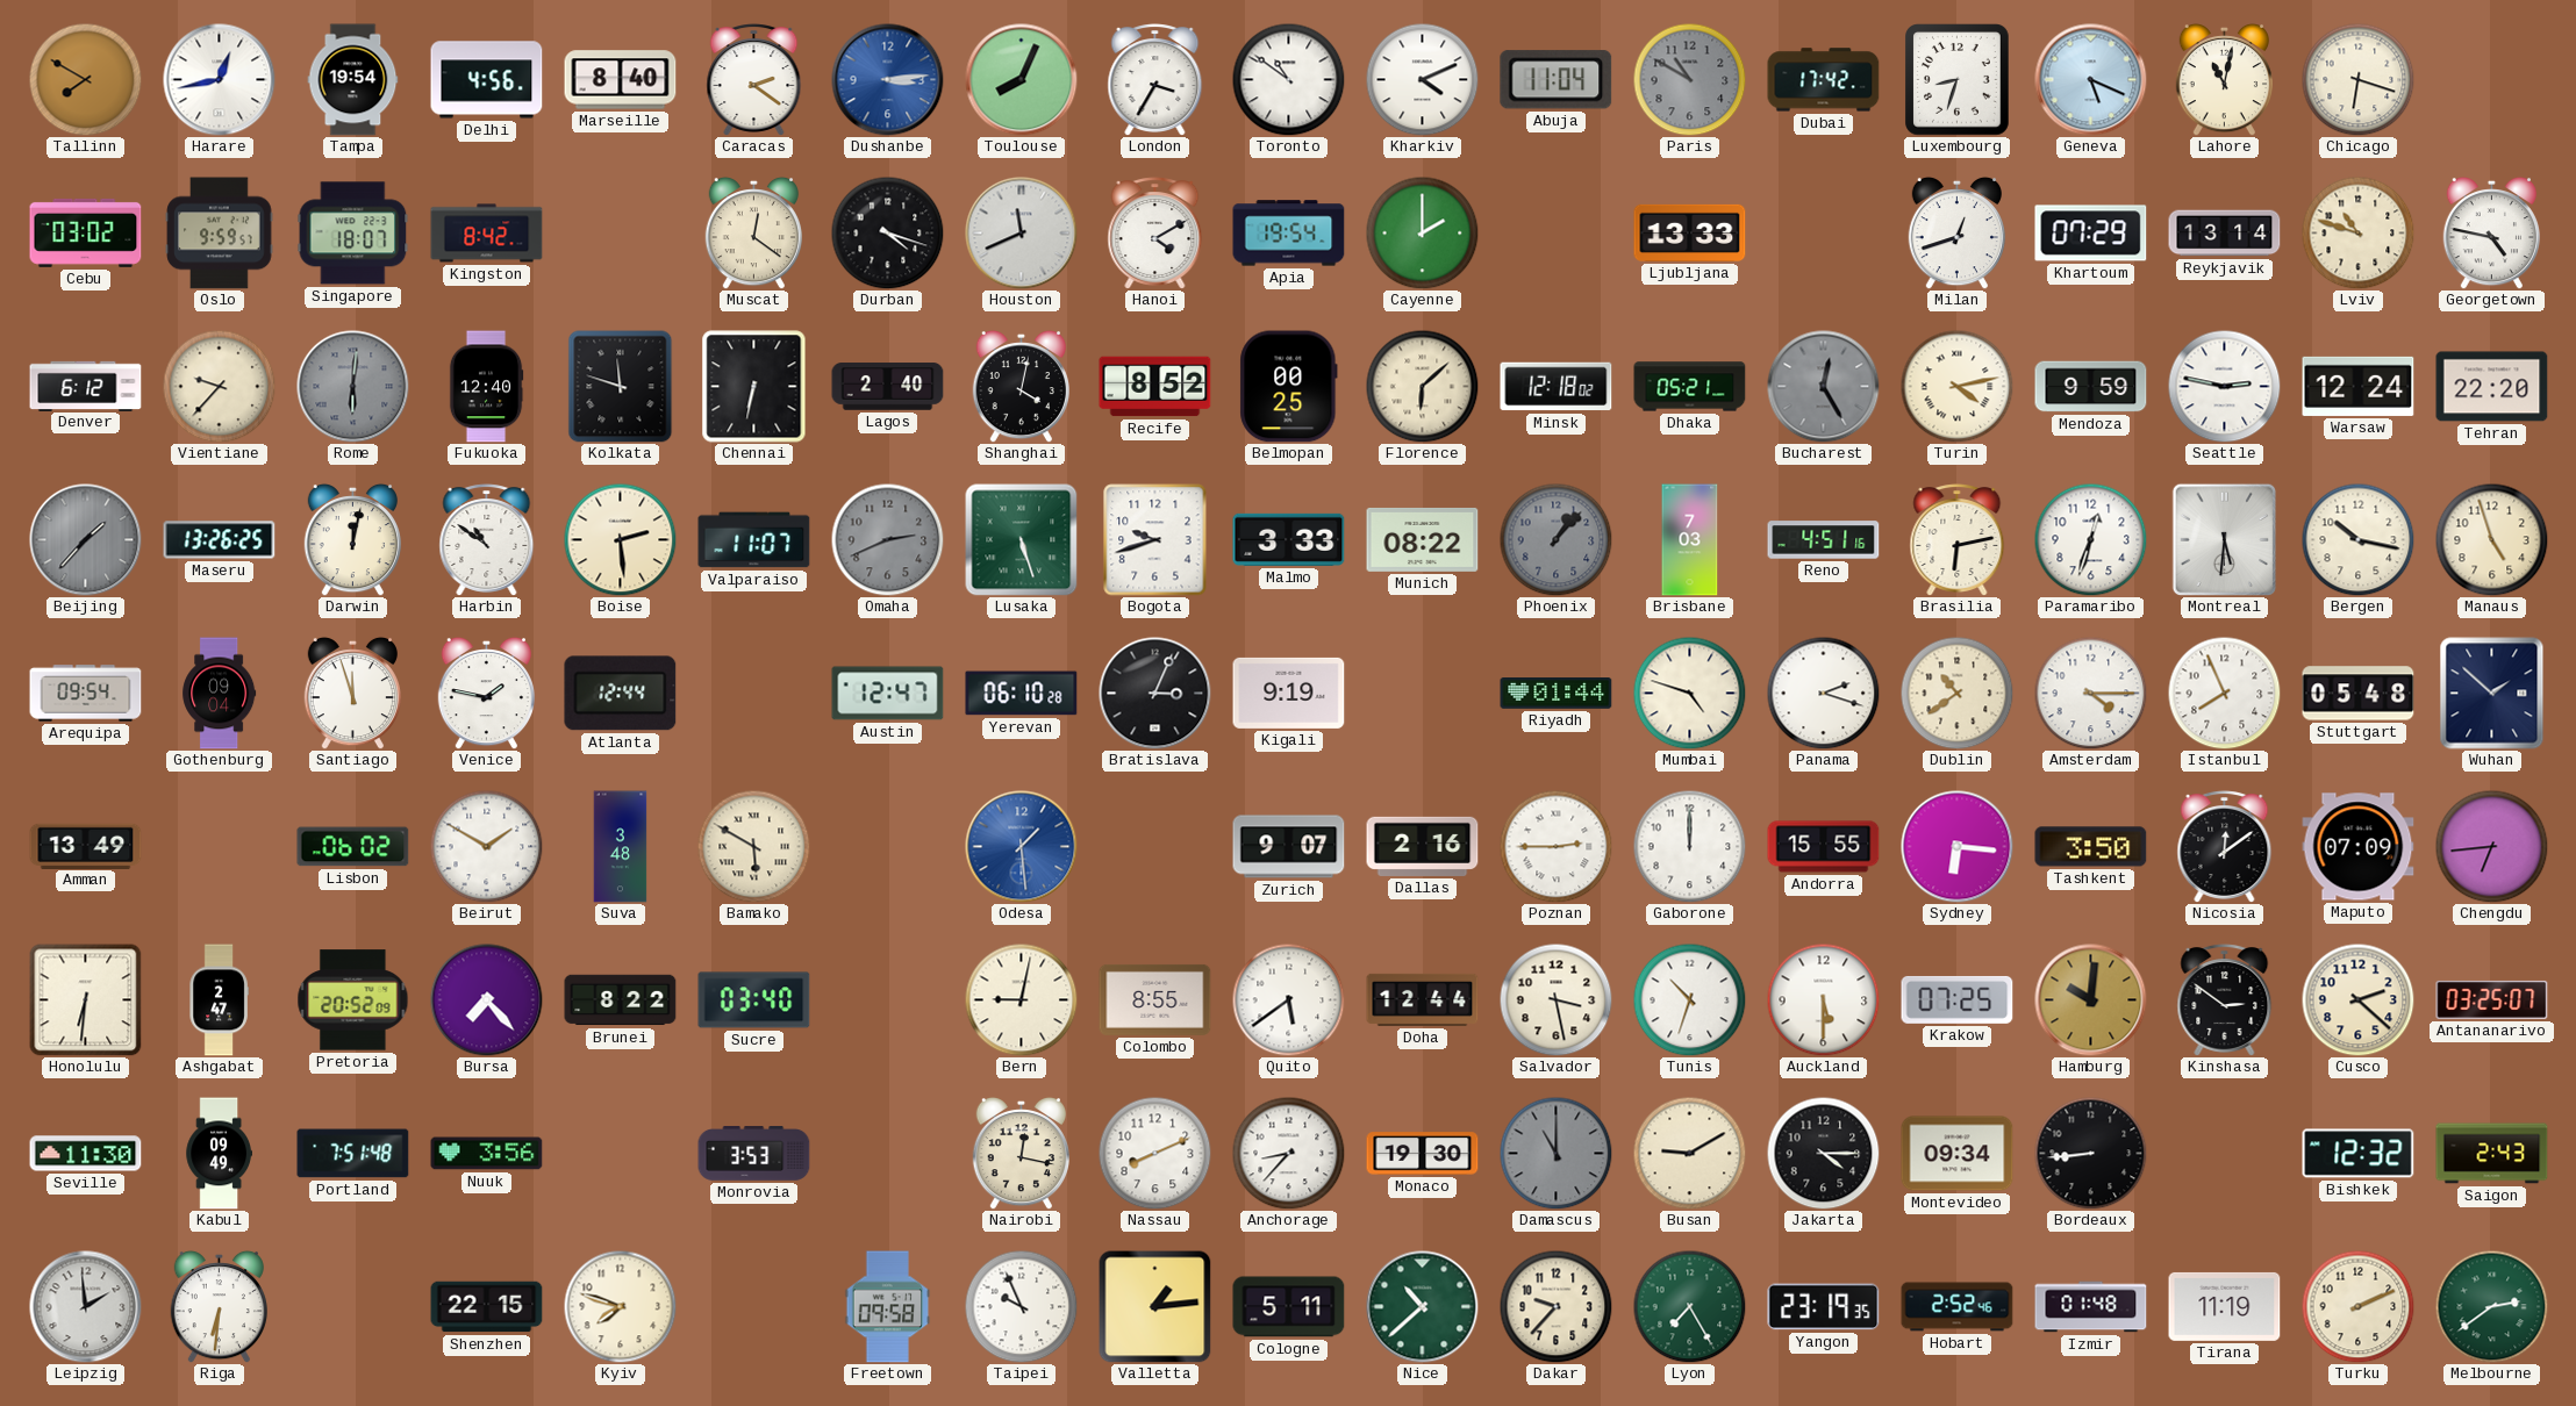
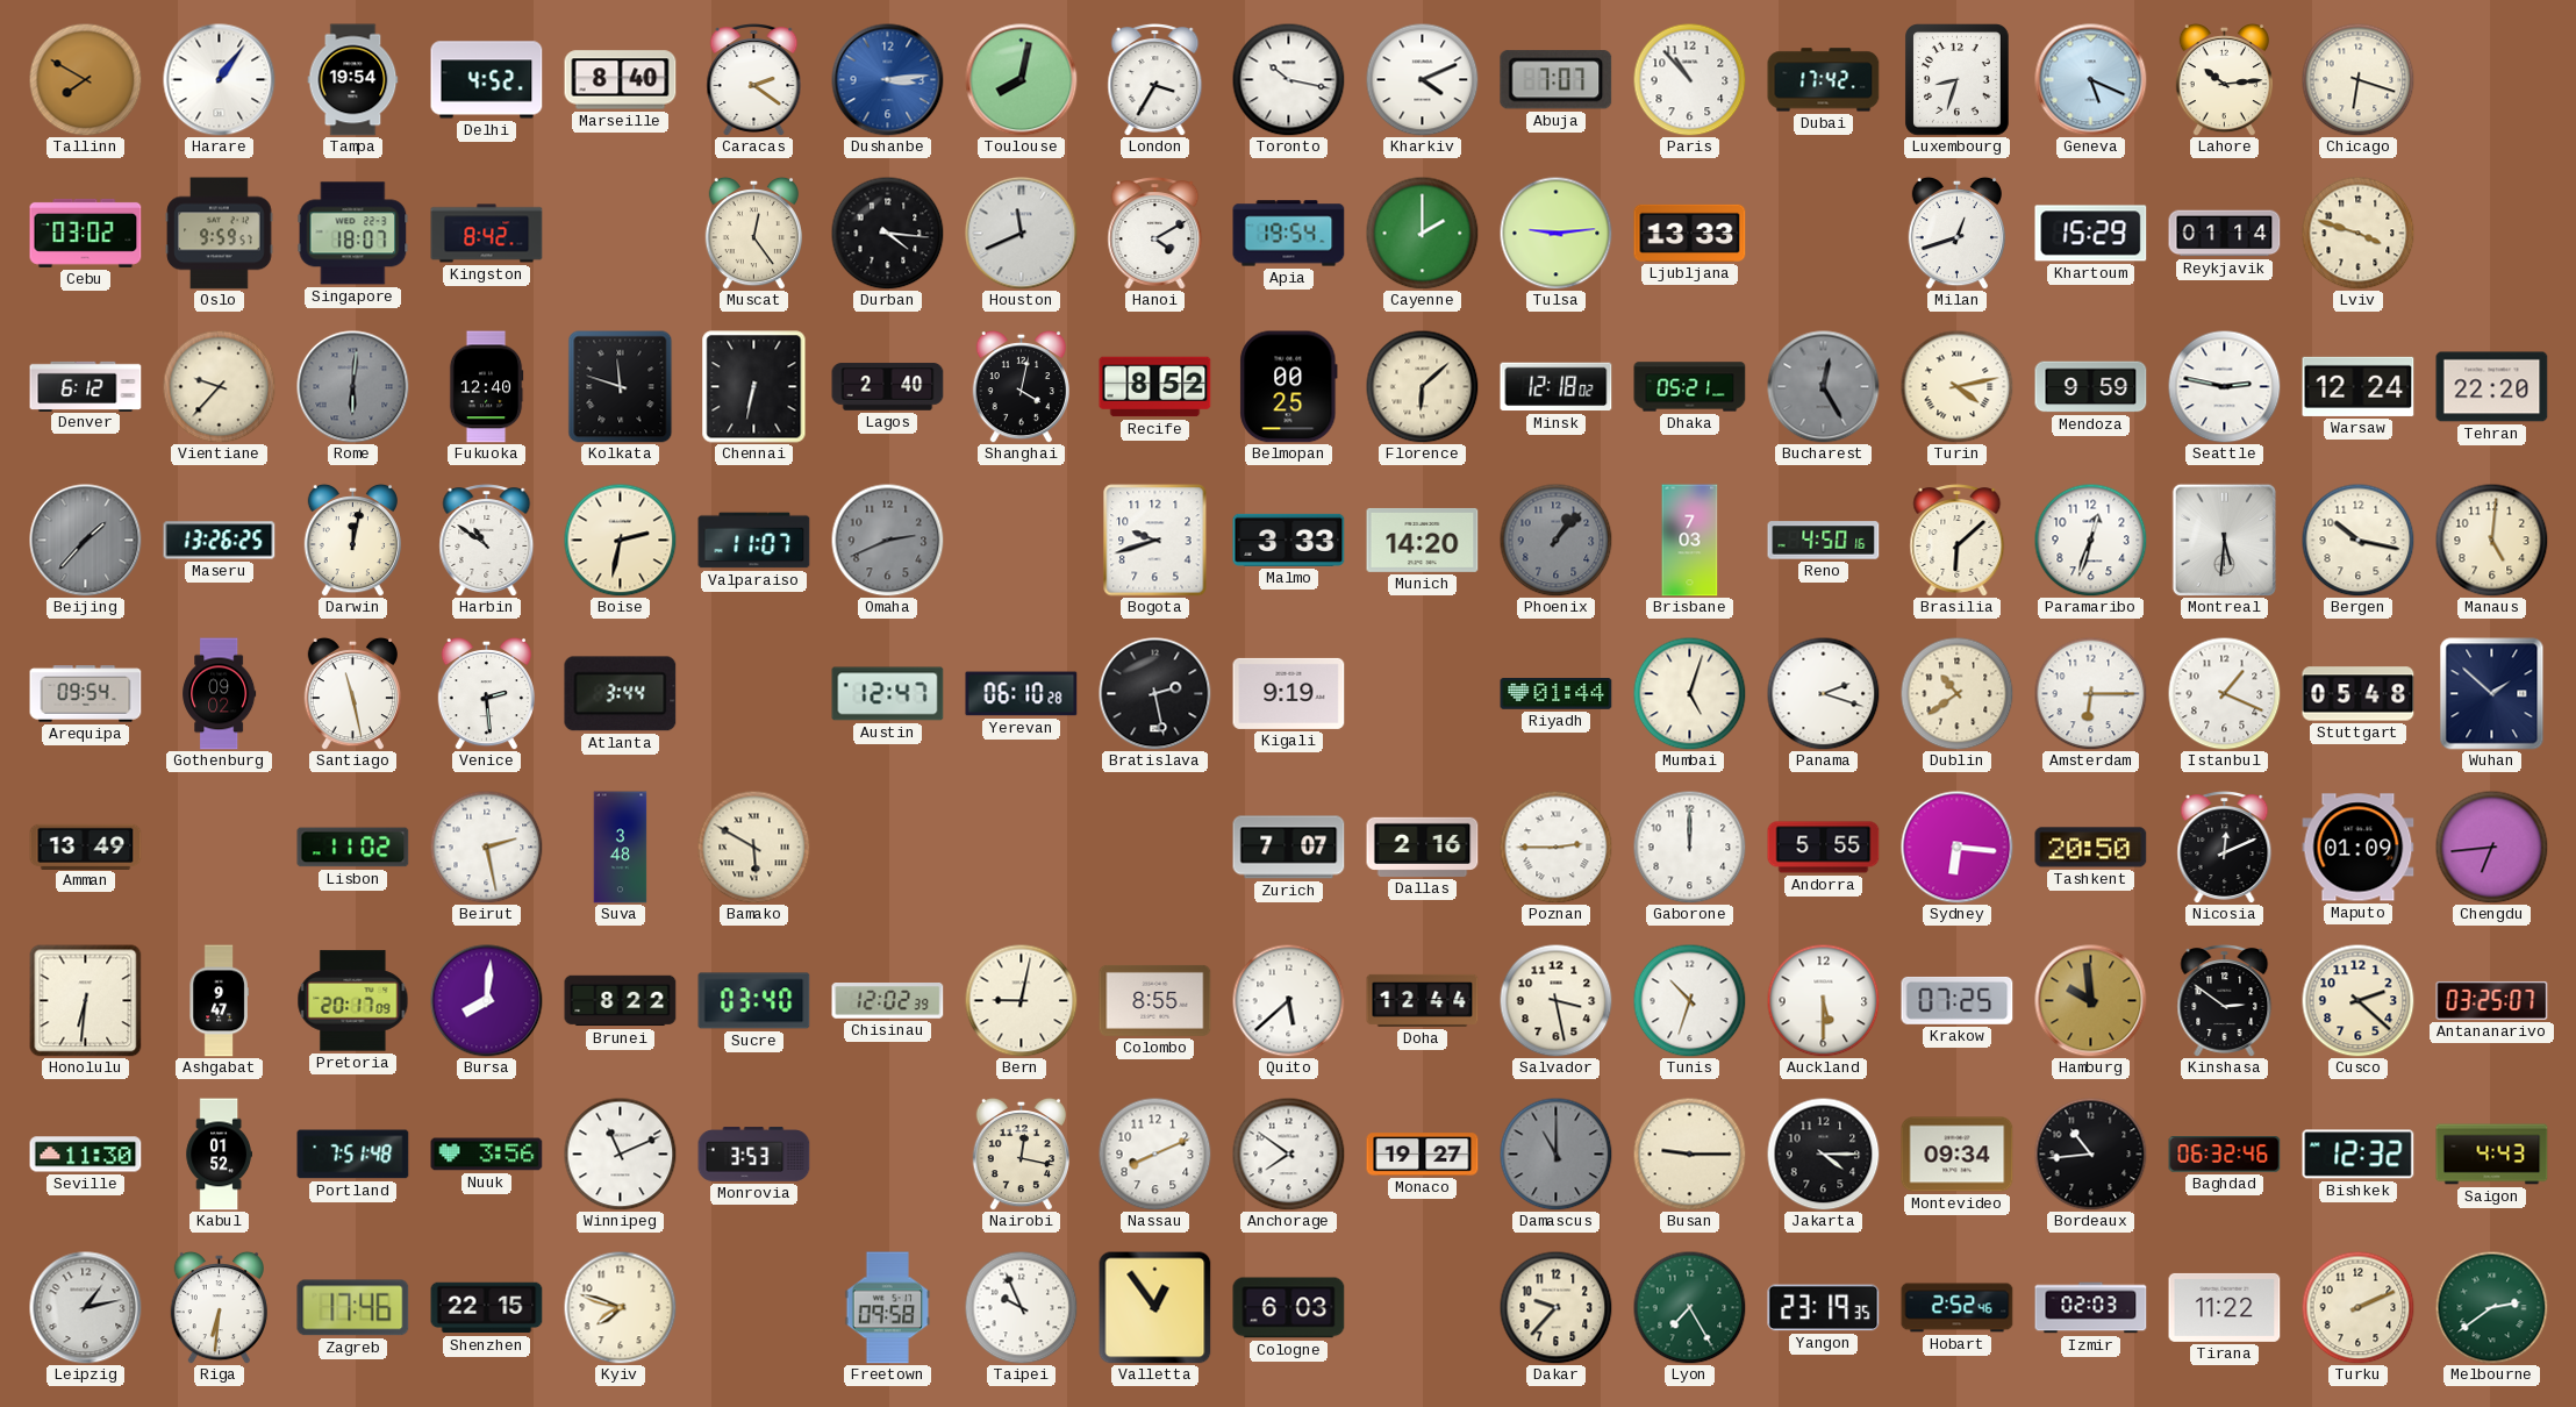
Harare: 12:43 -> 1:06 (220, 80)
Delhi: 4:56 -> 4:52 (487, 80)
Toulouse: 8:04 -> 8:02 (1022, 80)
Toronto: 10:51 -> 10:17 (1288, 79)
Abuja: 11:04 -> 7:07 (1557, 80)
Paris: 10:50 -> 10:53 (1689, 79)
Paris dial: grey -> white (1689, 79)
Lahore: 11:02 -> 10:14 (2224, 79)
Muscat: 12:21 -> 12:24 (753, 233)
Durban: 4:18 -> 4:16 (887, 233)
Tulsa: none -> 9:14 (1555, 233)
Khartoum: 07:29 -> 15:29 (2091, 234)
Reykjavik: 13:14 -> 01:14 (2225, 234)
Lviv: 10:48 -> 3:48 (2357, 233)
Georgetown: 4:47 -> none (2491, 232)
Boise: 2:29 -> 2:32 (620, 540)
Lusaka: 5:27 -> none (1022, 540)
Munich: 08:22 -> 14:20 (1423, 540)
Reno: 4:51 -> 4:50 (1824, 541)
Brasilia: 6:13 -> 6:08 (1958, 541)
Manaus: 4:57 -> 5:01 (2491, 540)
Gothenburg: 09:04 -> 09:02 (220, 694)
Santiago: 11:57 -> 11:28 (352, 693)
Venice: 1:47 -> 2:29 (486, 693)
Atlanta: 12:44 -> 3:44 (621, 694)
Bratislava: 3:04 -> 2:28 (1155, 694)
Mumbai: 4:48 -> 5:03 (1689, 693)
Amsterdam: 4:15 -> 6:15 (2090, 693)
Istanbul: 7:56 -> 1:19 (2224, 693)
Lisbon: 06:02 -> 11:02 (353, 848)
Beirut: 1:50 -> 2:28 (486, 847)
Odesa: 1:29 -> none (1022, 847)
Zurich: 9:07 -> 7:07 (1289, 848)
Andorra: 15:55 -> 5:55 (1824, 848)
Tashkent: 3:50 -> 20:50 (2091, 848)
Nicosia: 12:09 -> 12:11 (2225, 848)
Maputo: 07:09 -> 01:09 (2359, 848)
Ashgabat: 2:47 -> 9:47 (219, 1001)
Pretoria: 20:52 -> 20:17 (353, 1001)
Bursa: 7:23 -> 8:01 (487, 1001)
Chisinau: none -> 12:02 (888, 1001)
Quito: 5:39 -> 5:38 (1288, 1000)
Hamburg: 10:01 -> 9:59 (2091, 1001)
Kabul: 09:49 -> 01:52 (219, 1155)
Winnipeg: none -> 11:11 (620, 1154)
Anchorage: 8:37 -> 7:51 (1288, 1154)
Monaco: 19:30 -> 19:27 (1423, 1155)
Busan: 9:10 -> 9:15 (1689, 1154)
Bordeaux: 8:44 -> 10:44 (2090, 1154)
Baghdad: none -> 06:32 (2225, 1155)
Saigon: 2:43 -> 4:43 (2492, 1155)
Leipzig: 1:59 -> 1:13 (86, 1308)
Zagreb: none -> 17:46 (353, 1308)
Valletta: 1:14 -> 12:54 (1155, 1308)
Cologne: 5:11 -> 6:03 (1289, 1308)
Nice: 10:38 -> none (1423, 1307)
Izmir: 01:48 -> 02:03 (2091, 1308)
Tirana: 11:19 -> 11:22 (2225, 1307)
